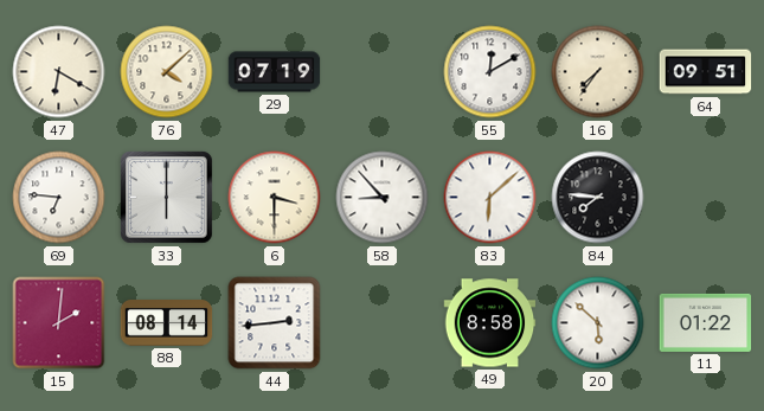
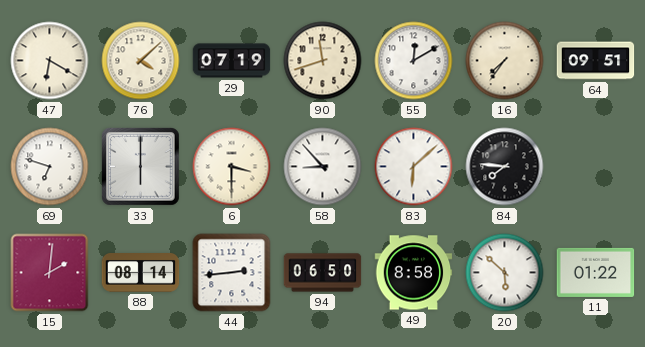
90: none -> 11:42 (323, 61)
69: 6:46 -> 6:48 (50, 167)
94: none -> 06:50 (323, 273)
